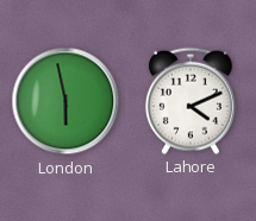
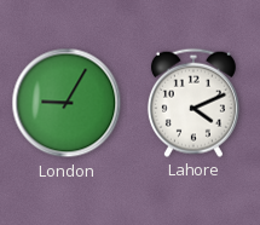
London: 5:58 -> 9:05 (67, 103)
